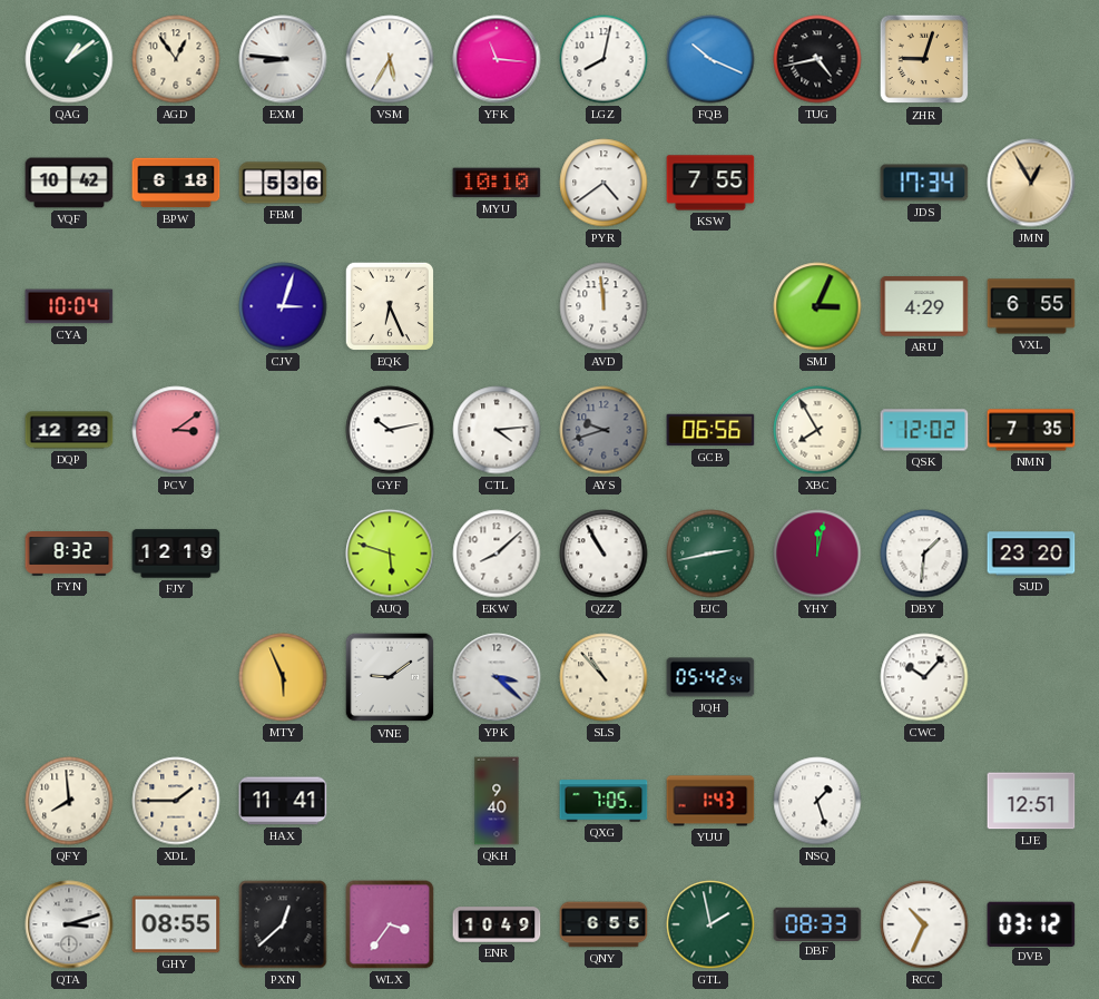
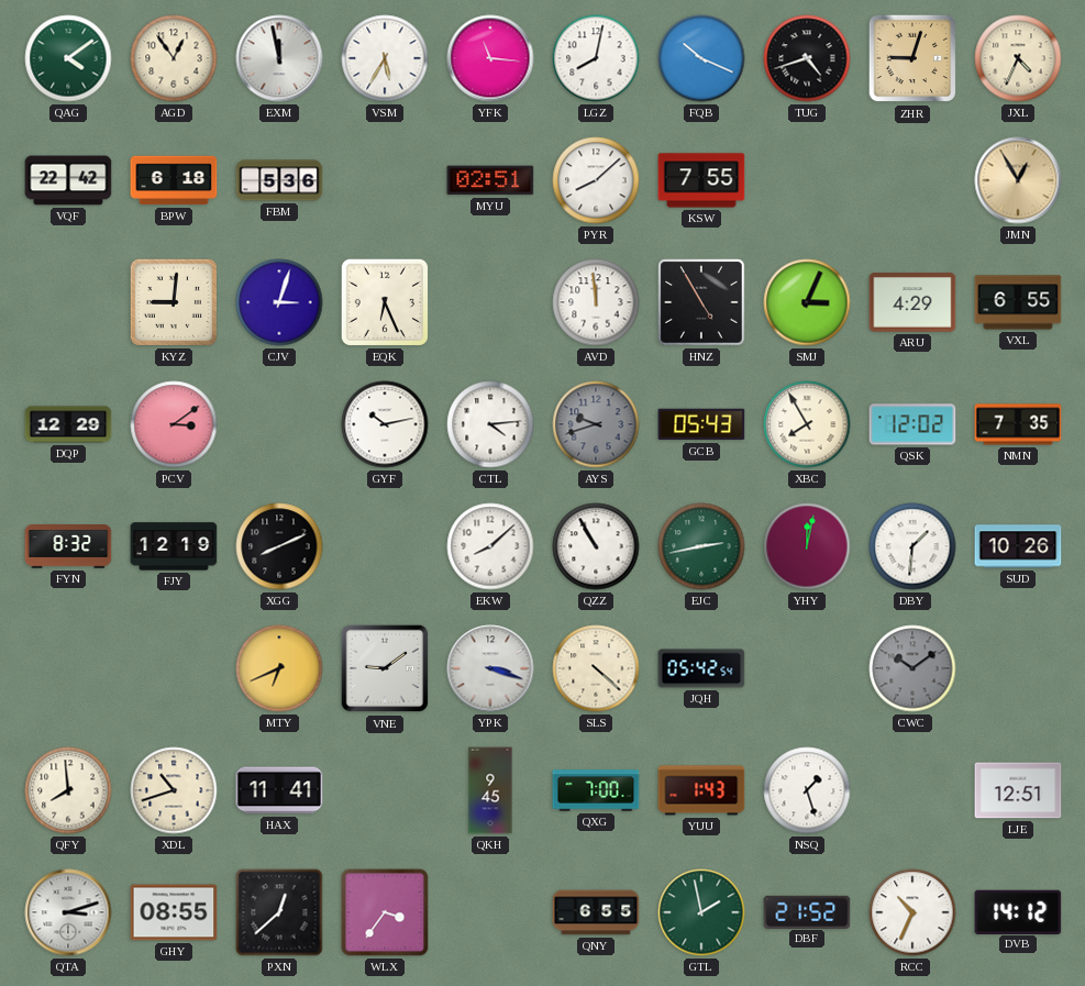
QAG: 1:09 -> 4:09 (68, 58)
EXM: 8:46 -> 11:58 (279, 58)
TUG: 4:43 -> 4:42 (807, 58)
JXL: none -> 4:34 (1018, 58)
VQF: 10:42 -> 22:42 (68, 180)
MYU: 10:10 -> 02:51 (490, 180)
PYR: 4:39 -> 8:08 (596, 180)
JDS: 17:34 -> none (924, 183)
CYA: 10:04 -> none (69, 306)
KYZ: none -> 9:01 (174, 302)
HNZ: none -> 4:55 (701, 302)
GCB: 06:56 -> 05:43 (701, 424)
XGG: none -> 8:11 (279, 546)
AUQ: 5:48 -> none (390, 554)
SUD: 23:20 -> 10:26 (1018, 546)
MTY: 5:56 -> 6:41 (279, 668)
YPK: 3:22 -> 3:18 (490, 668)
SLS: 10:53 -> 4:22 (596, 668)
CWC: 10:07 -> 10:09 (912, 668)
CWC dial: white -> grey (912, 668)
XDL: 1:45 -> 10:42 (174, 790)
QKH: 9:40 -> 9:45 (490, 790)
QXG: 7:05 -> 7:00 (596, 790)
ENR: 10:49 -> none (497, 924)
DBF: 08:33 -> 21:52 (807, 911)
DVB: 03:12 -> 14:12 (1018, 911)
